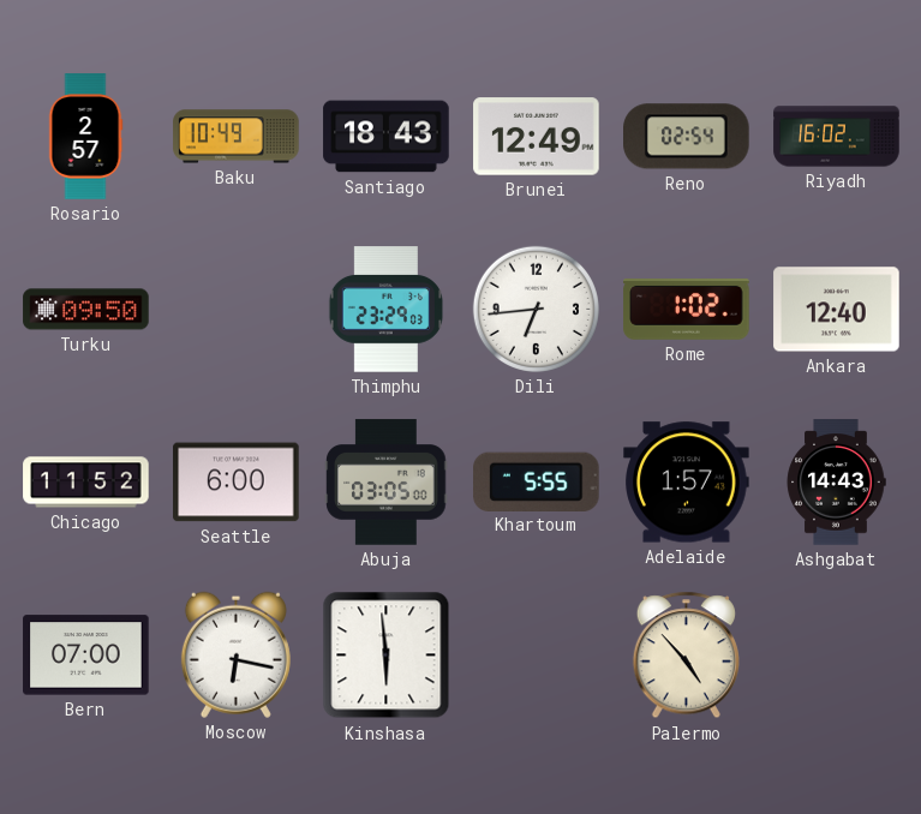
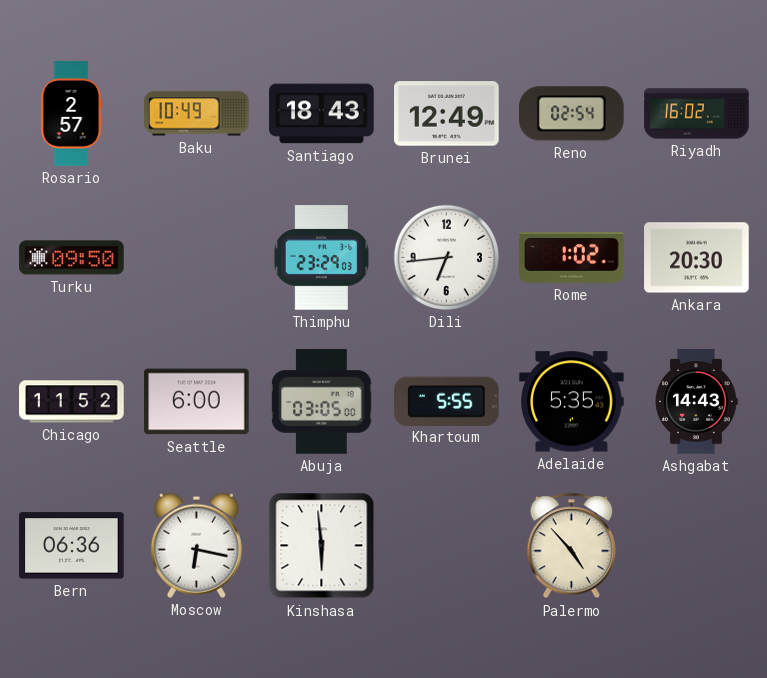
Ankara: 12:40 -> 20:30 (697, 258)
Adelaide: 1:57 -> 5:35 (572, 402)
Bern: 07:00 -> 06:36 (72, 546)
